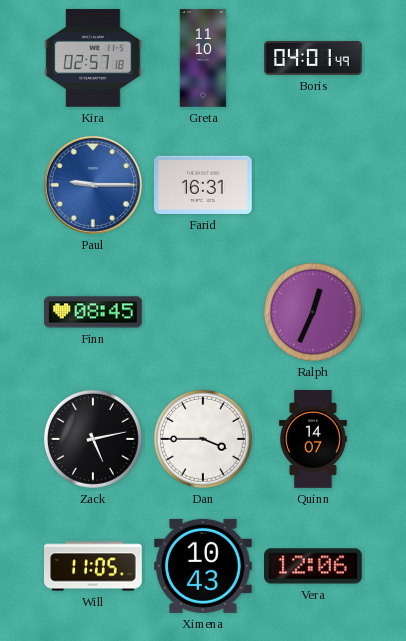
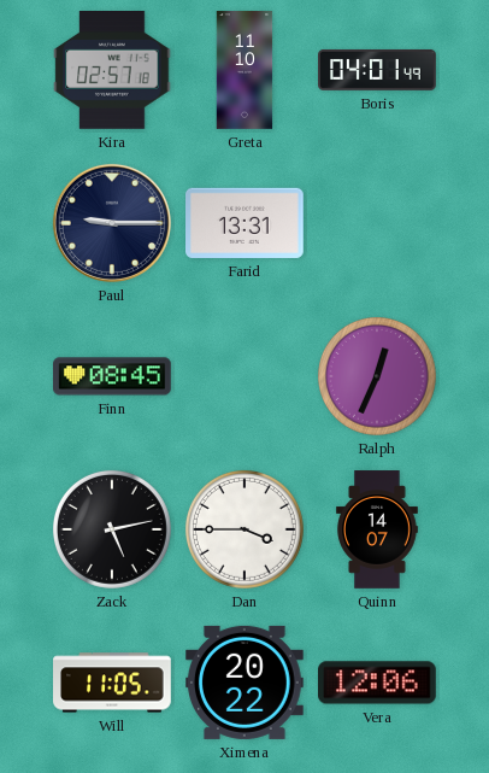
Paul dial: blue -> navy (112, 223)
Farid: 16:31 -> 13:31 (246, 223)
Ximena: 10:43 -> 20:22 (246, 683)
